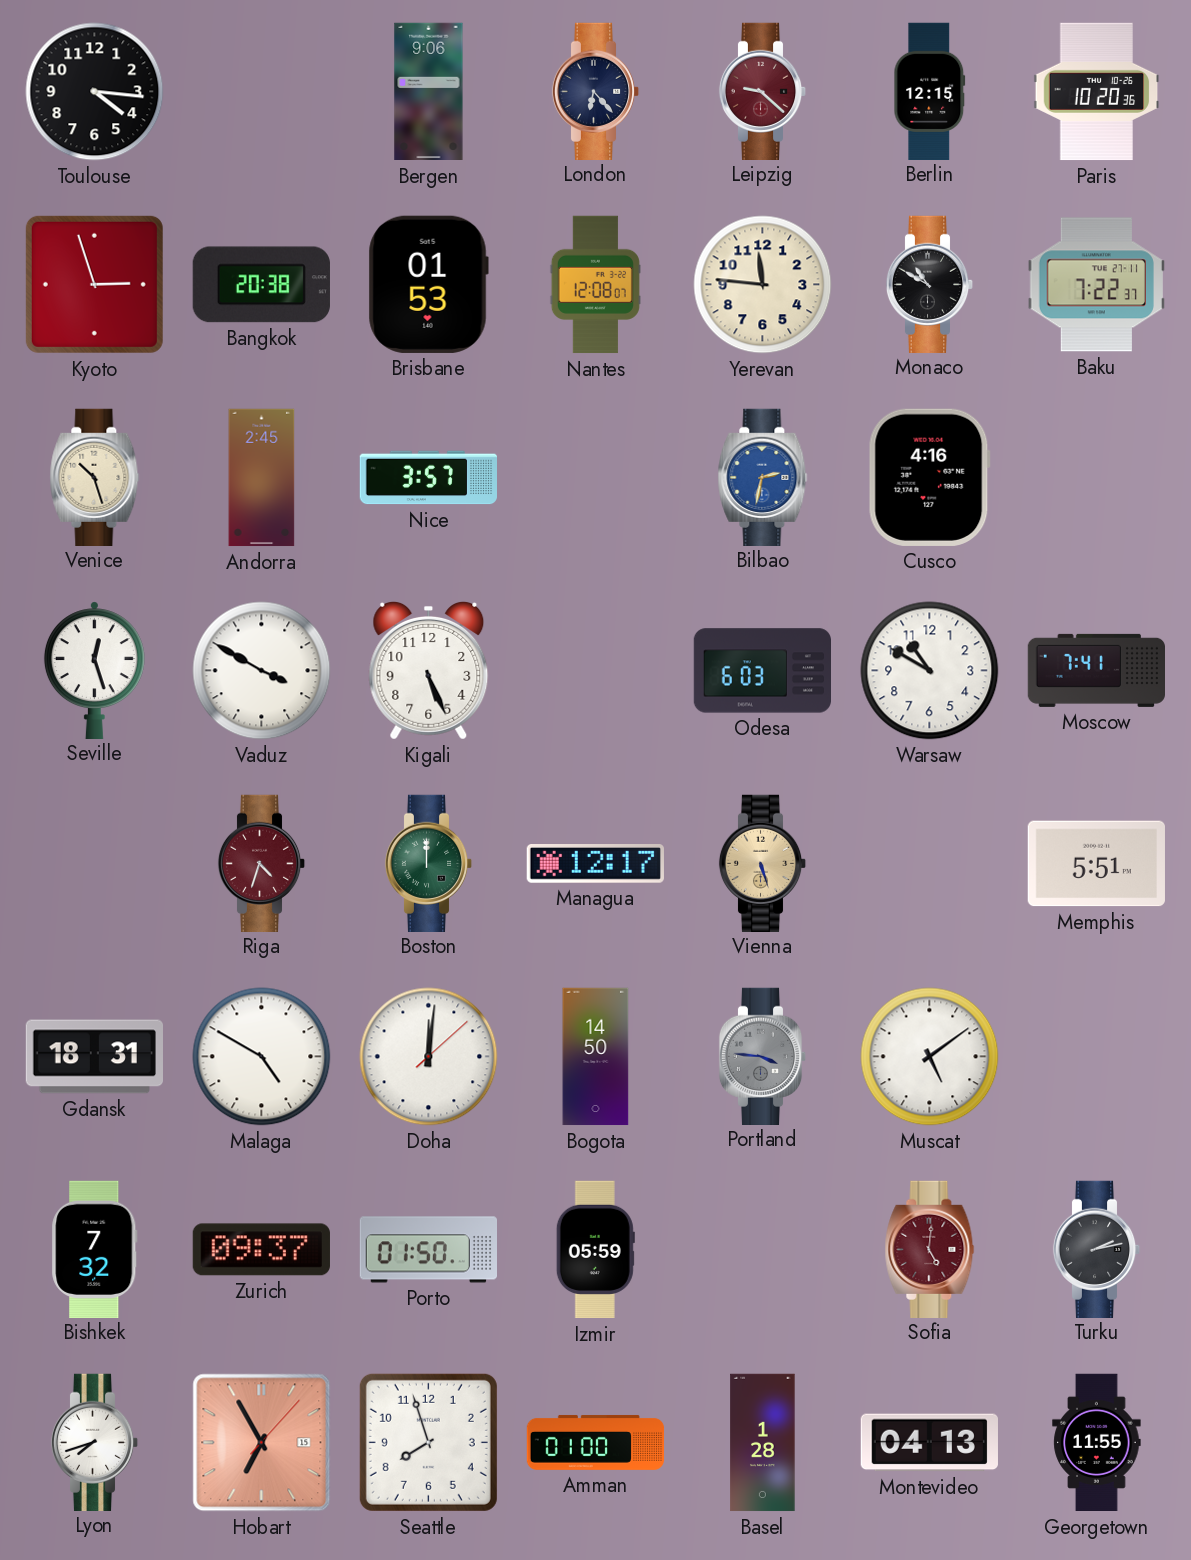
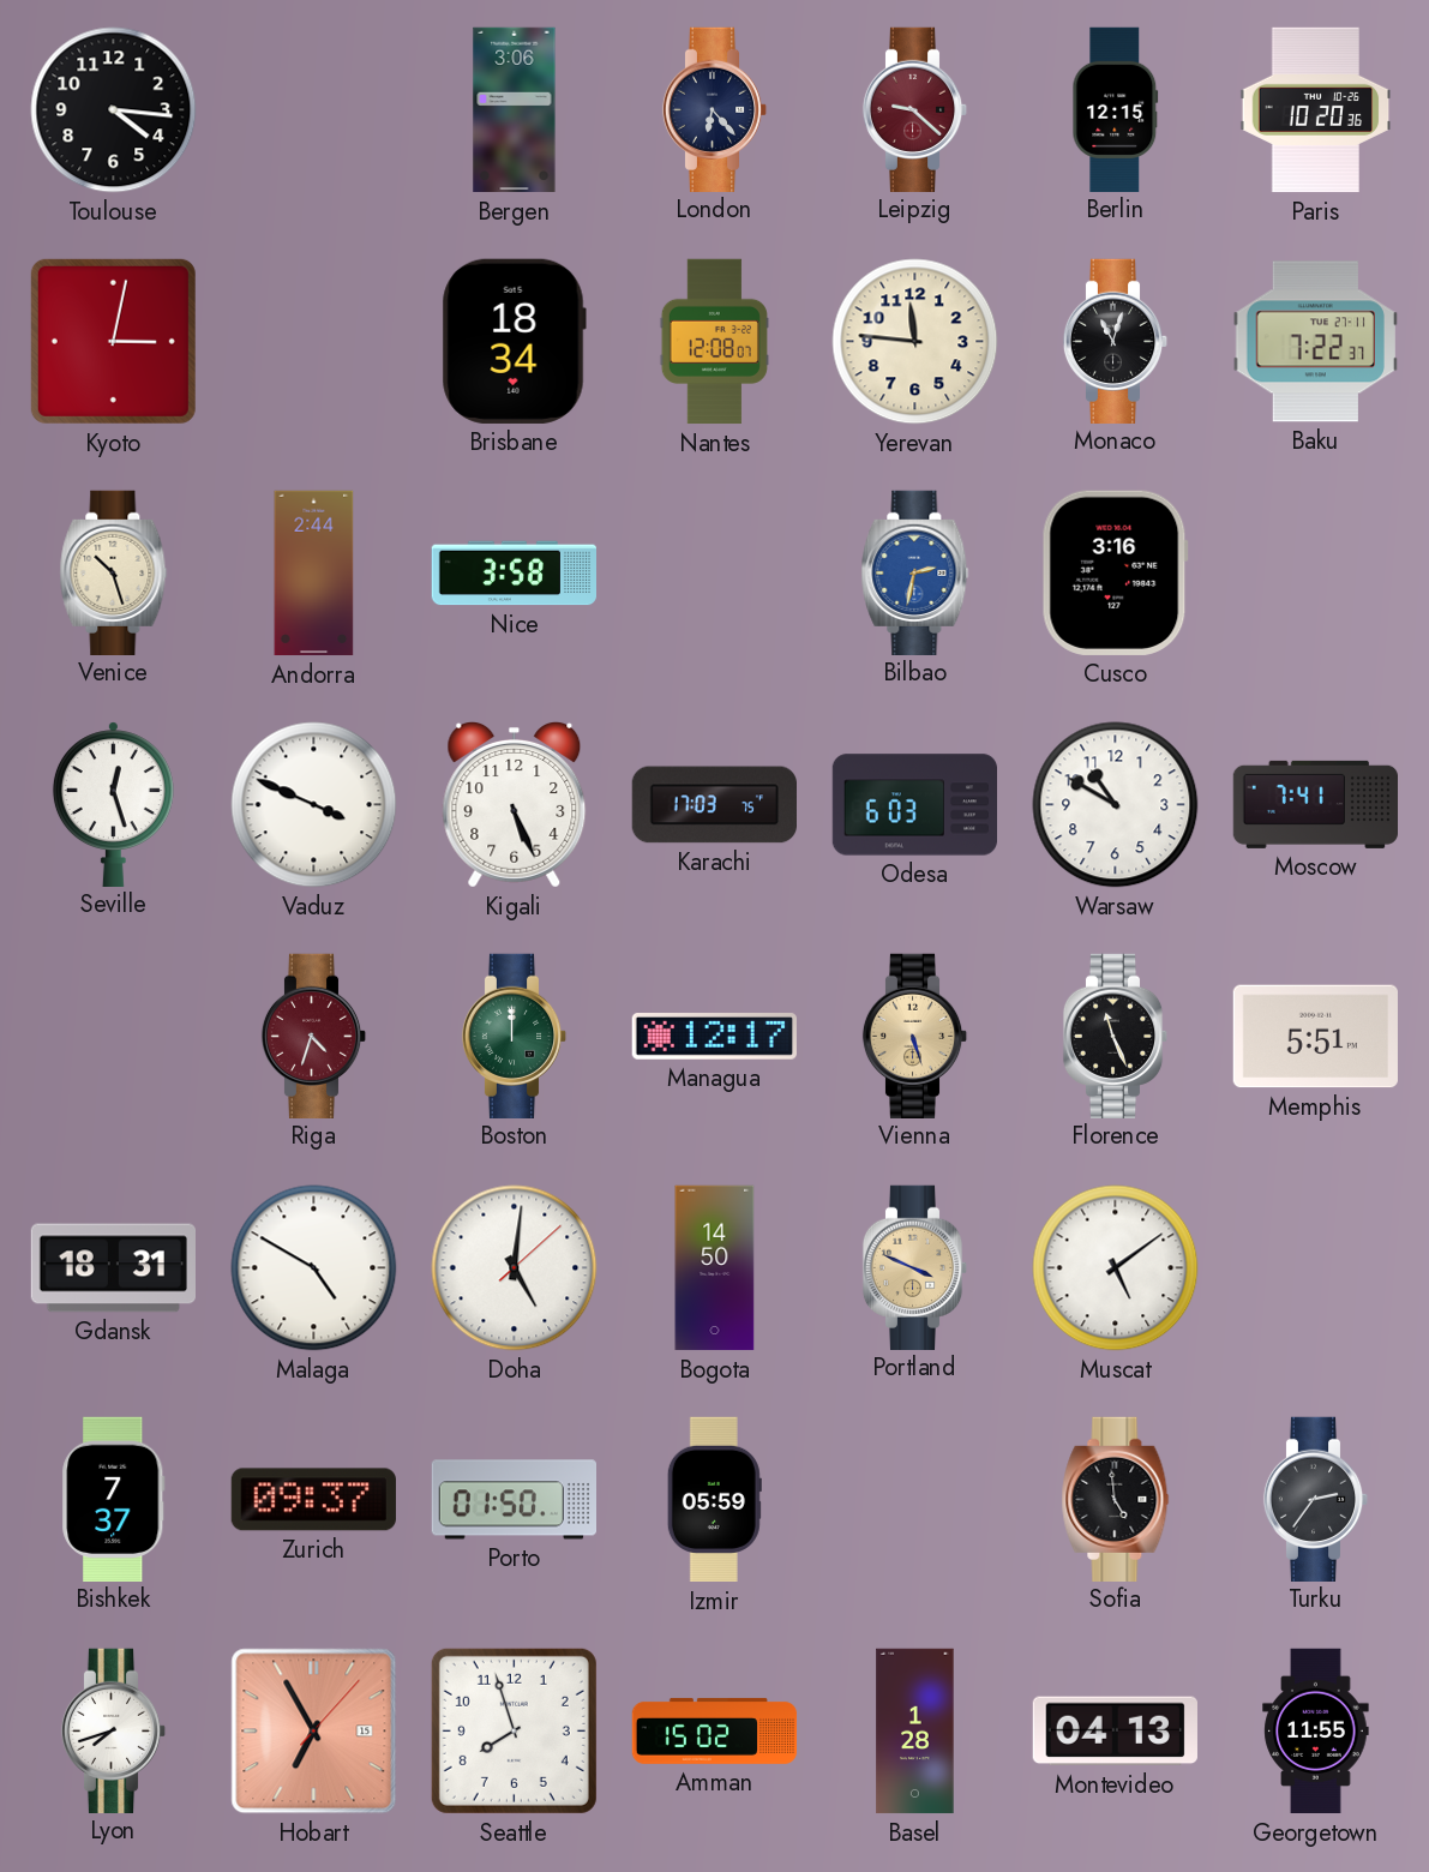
Bergen: 9:06 -> 3:06 (515, 110)
Kyoto: 2:57 -> 3:02 (113, 341)
Bangkok: 20:38 -> none (261, 285)
Brisbane: 01:53 -> 18:34 (514, 341)
Monaco: 10:50 -> 11:03 (1116, 341)
Andorra: 2:45 -> 2:44 (314, 574)
Nice: 3:57 -> 3:58 (515, 574)
Cusco: 4:16 -> 3:16 (1115, 572)
Vaduz: 3:50 -> 3:49 (314, 805)
Karachi: none -> 17:03 (714, 805)
Florence: none -> 11:26 (1116, 1036)
Doha: 12:01 -> 5:01 (515, 1268)
Portland: 3:46 -> 3:49 (915, 1267)
Portland dial: grey -> champagne (915, 1267)
Bishkek: 7:32 -> 7:37 (114, 1499)
Sofia: 5:01 -> 4:59 (1116, 1499)
Sofia dial: burgundy -> black (1116, 1499)
Turku: 2:13 -> 2:36 (1316, 1499)
Amman: 01:00 -> 15:02 (715, 1730)
